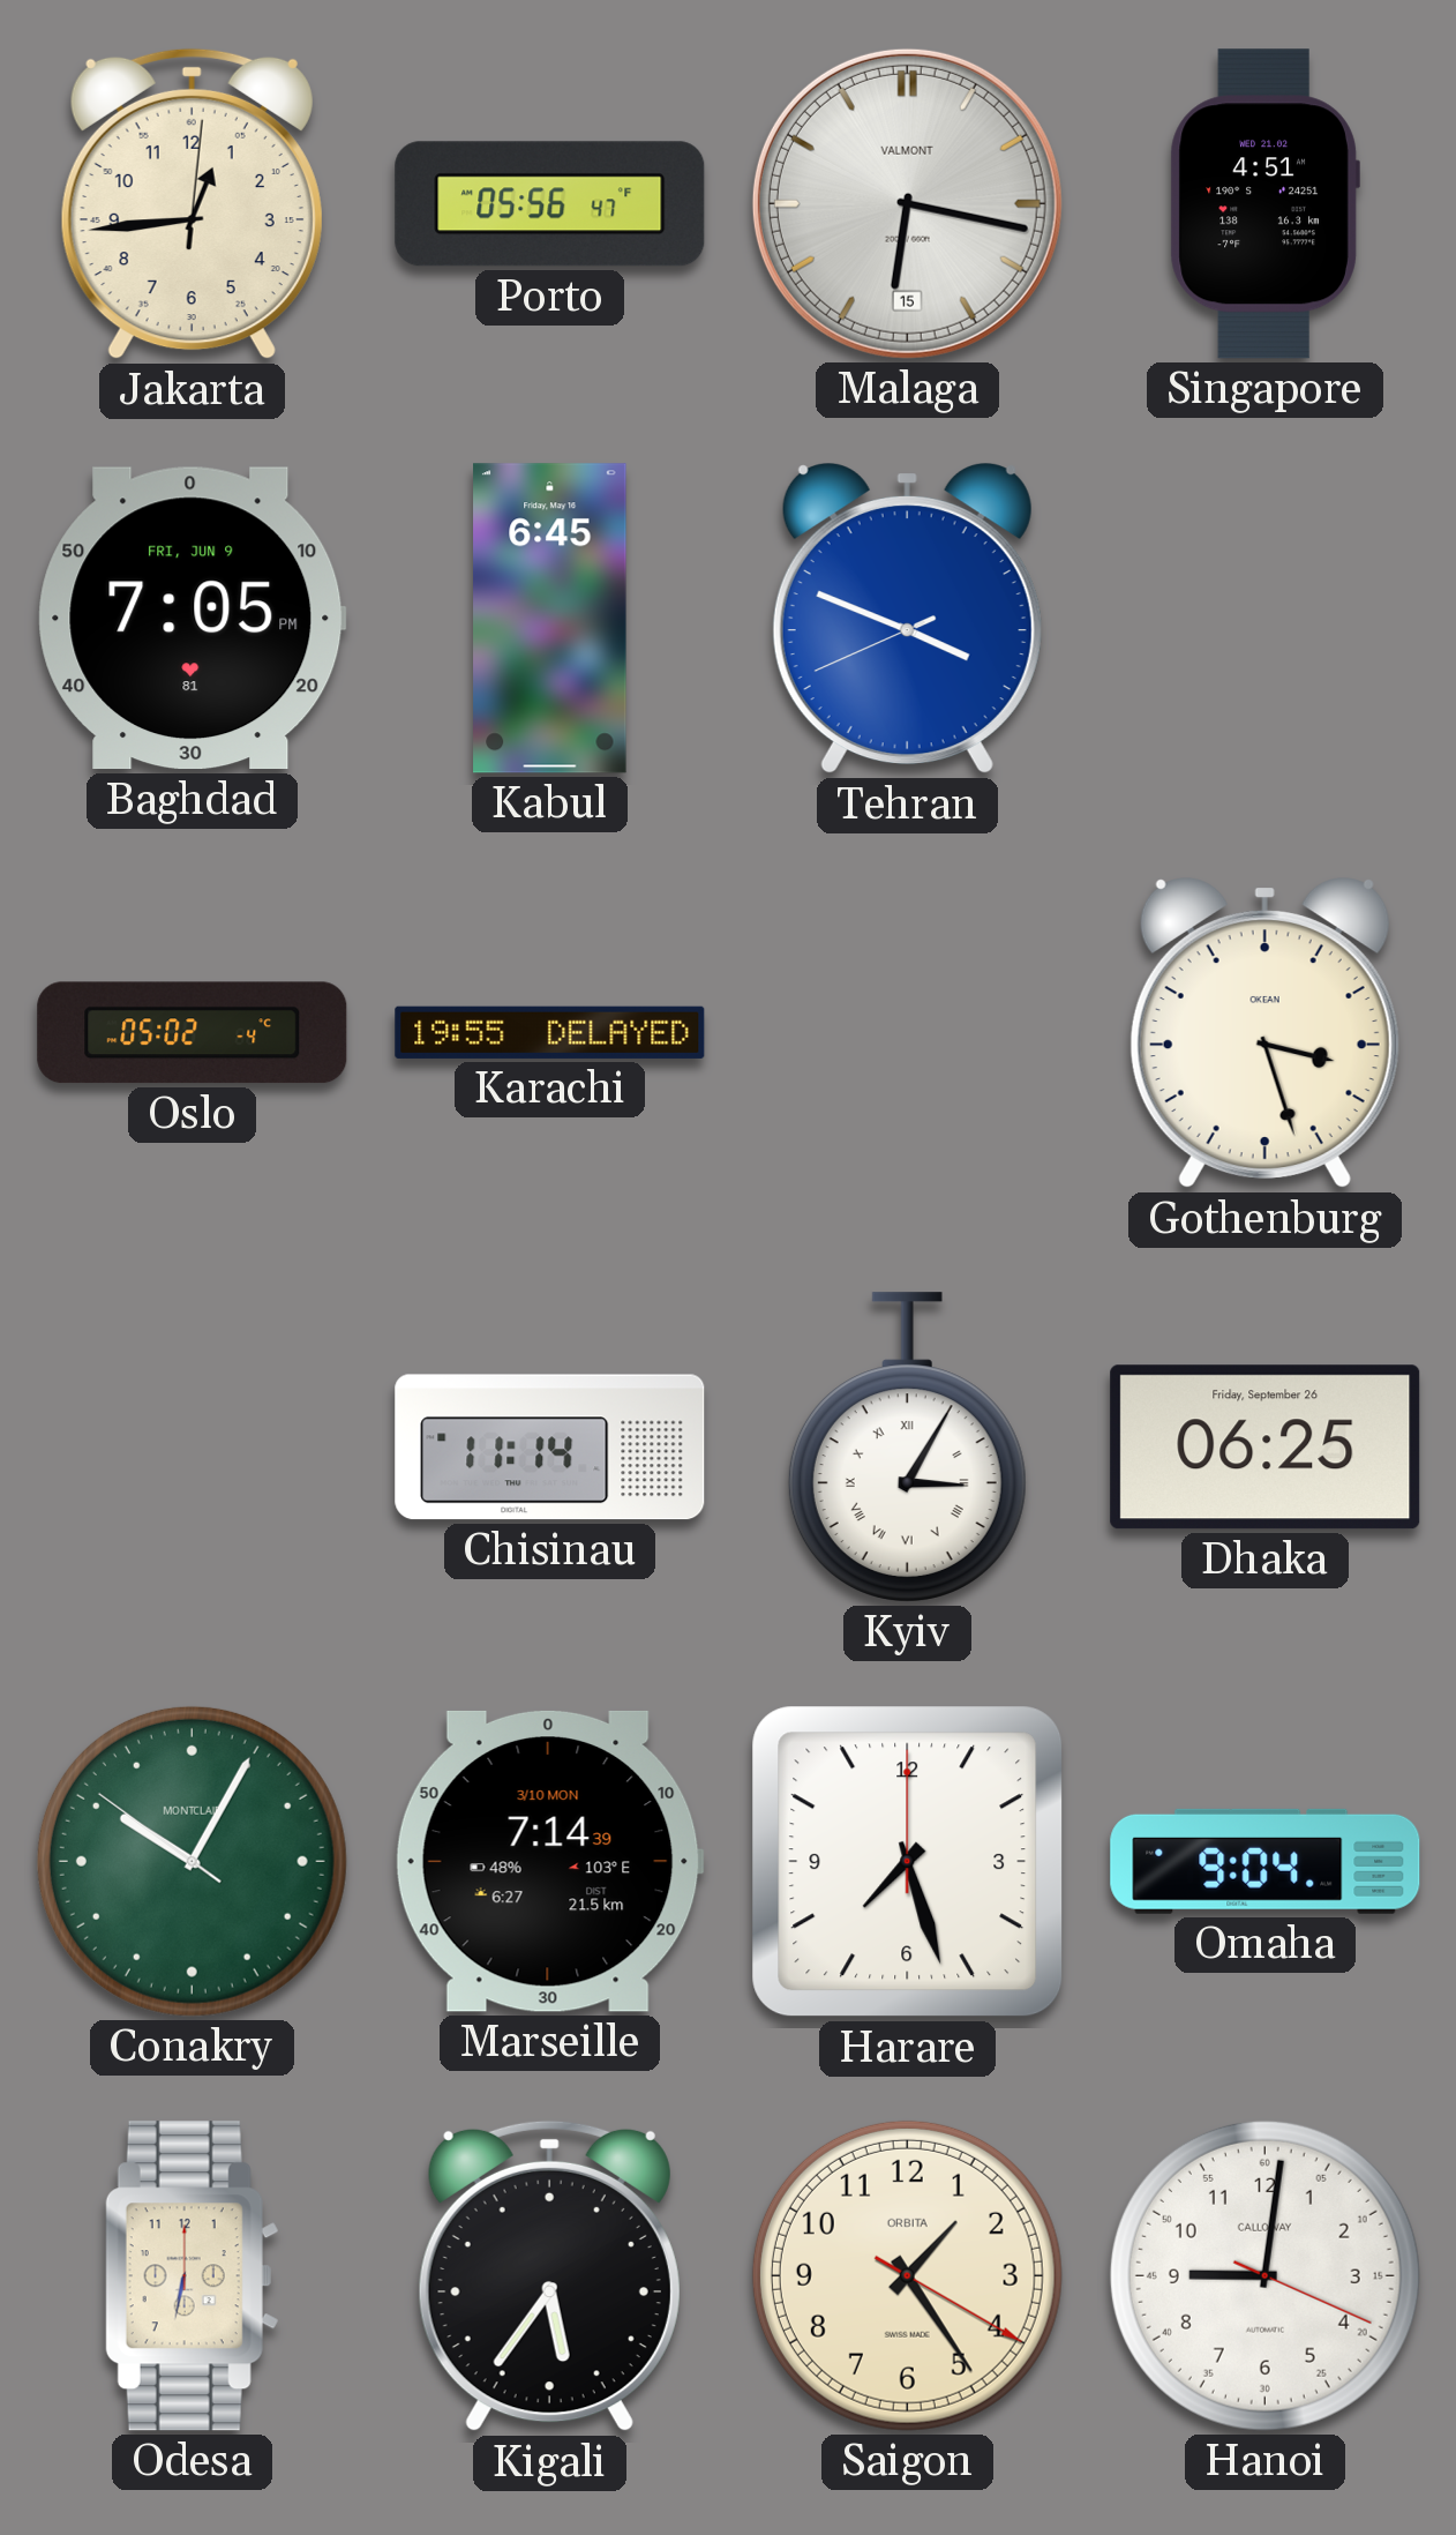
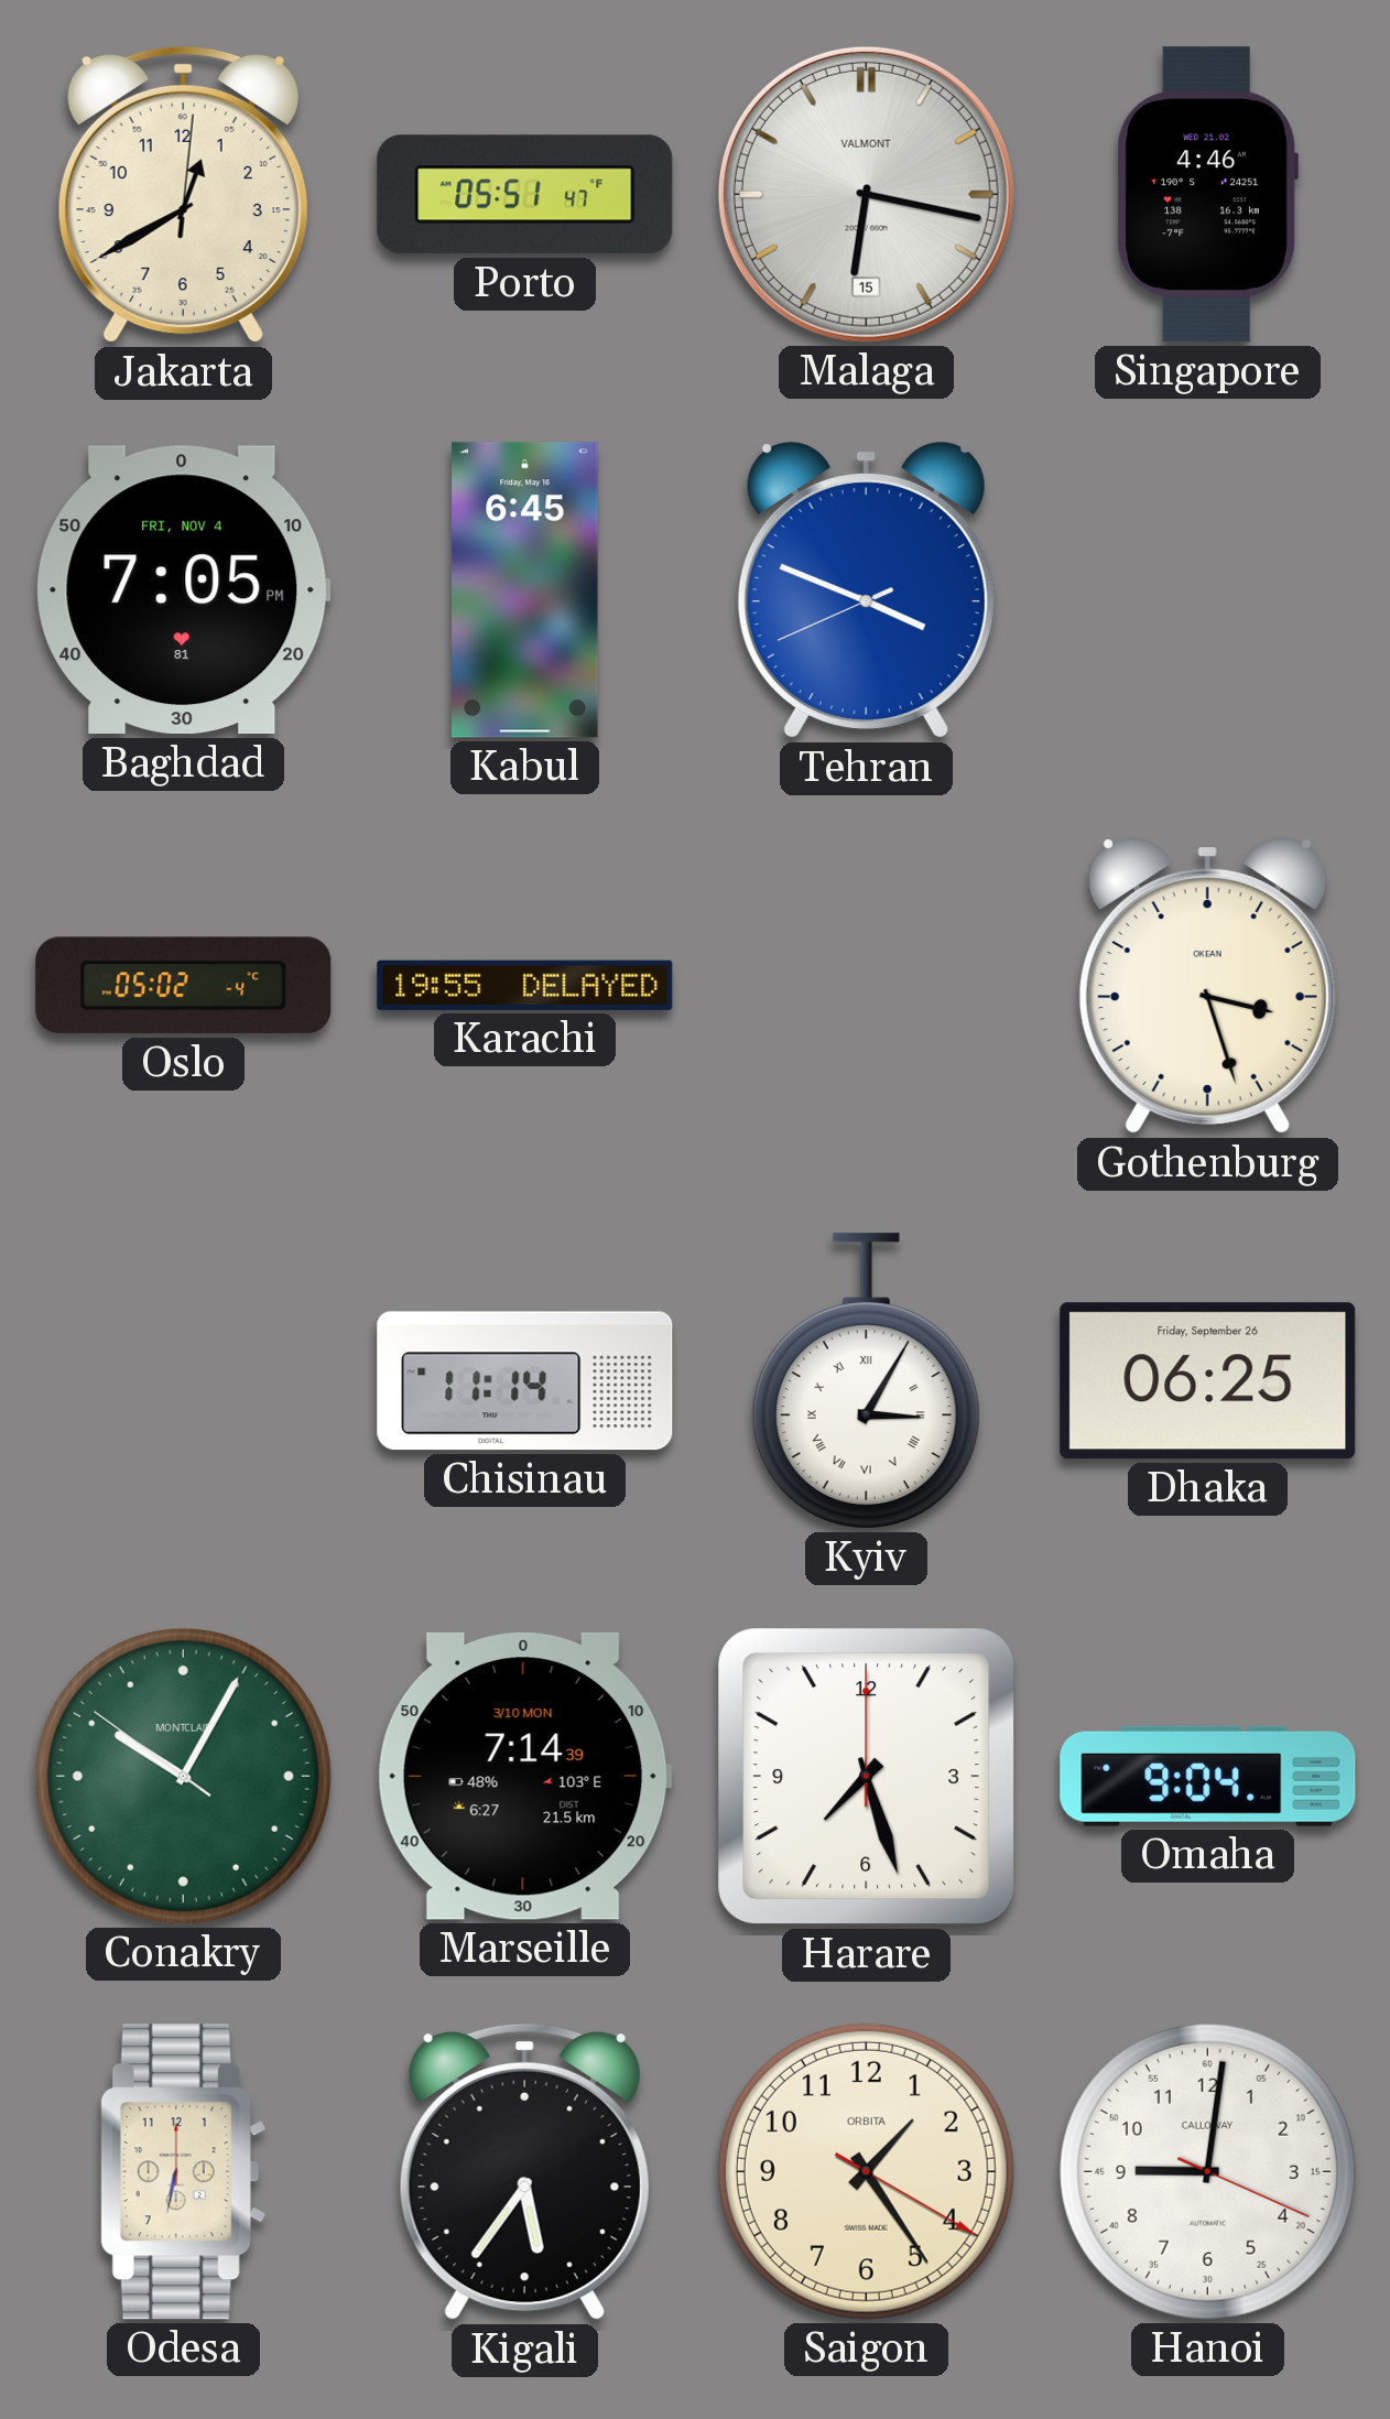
Jakarta: 12:44 -> 12:40 (183, 195)
Porto: 05:56 -> 05:51 (525, 195)
Singapore: 4:51 -> 4:46 (1207, 195)
Baghdad date: FRI, JUN 9 -> FRI, NOV 4 (183, 590)
